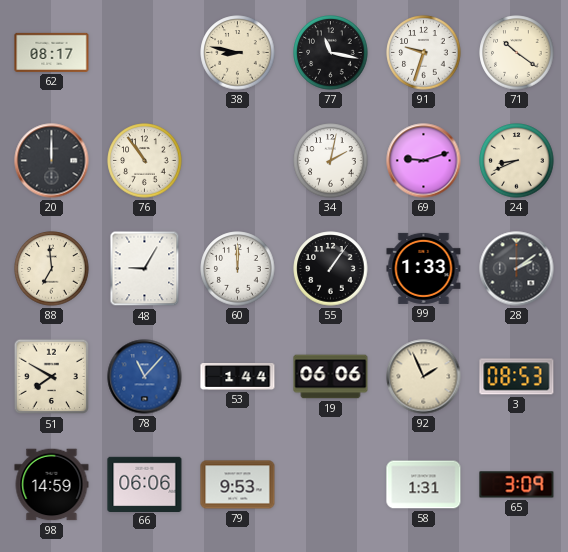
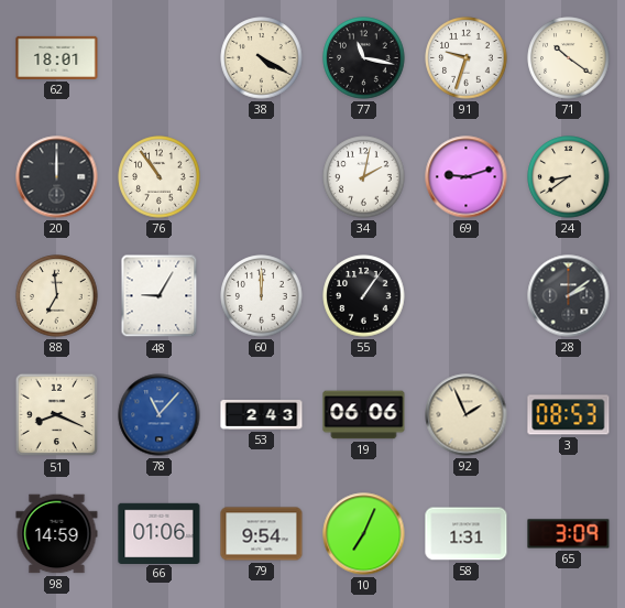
62: 08:17 -> 18:01 (57, 57)
38: 8:47 -> 4:20 (262, 58)
24: 8:41 -> 8:39 (569, 177)
99: 1:33 -> none (424, 268)
51: 7:50 -> 8:19 (57, 415)
53: 1:44 -> 2:43 (262, 415)
66: 06:06 -> 01:06 (160, 533)
79: 9:53 -> 9:54 (262, 534)
10: none -> 7:04 (364, 534)
